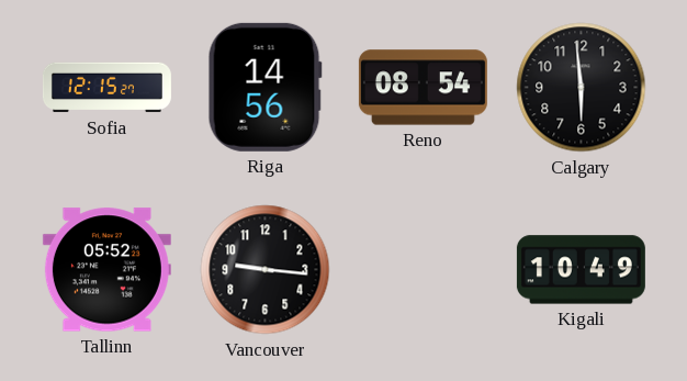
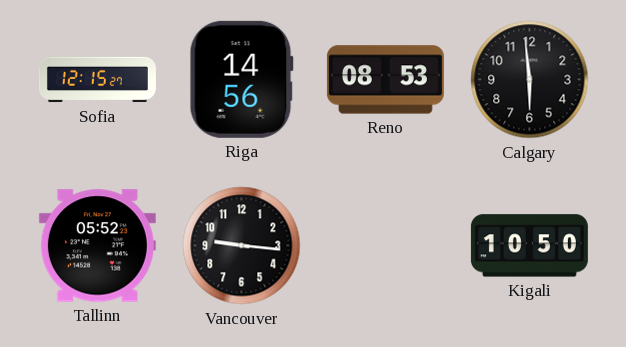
Reno: 08:54 -> 08:53 (385, 80)
Kigali: 10:49 -> 10:50 (529, 246)
